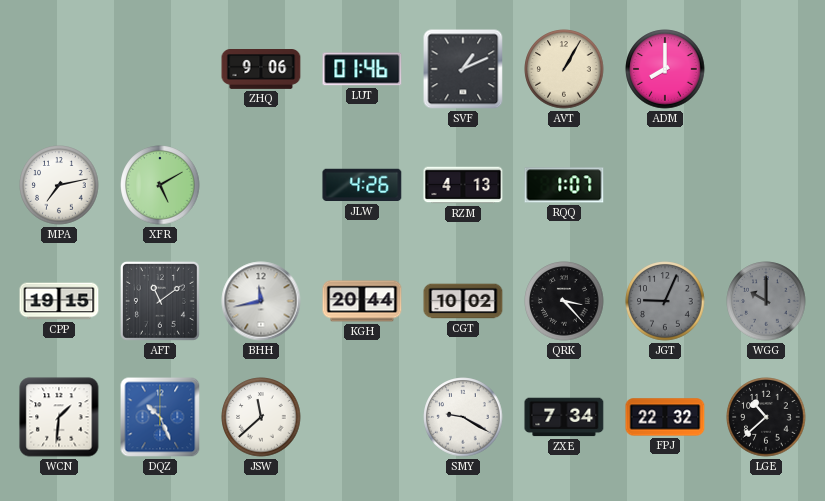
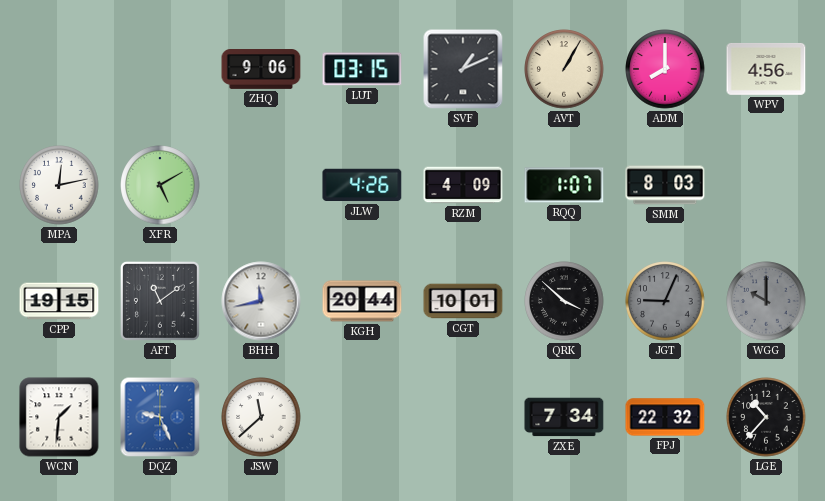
LUT: 01:46 -> 03:15 (362, 69)
WPV: none -> 4:56 (766, 69)
MPA: 7:13 -> 12:13 (59, 185)
RZM: 4:13 -> 4:09 (463, 185)
SMM: none -> 8:03 (665, 185)
CGT: 10:02 -> 10:01 (463, 301)
QRK: 3:23 -> 3:52 (564, 301)
DQZ: 10:26 -> 9:26 (160, 417)
SMY: 9:20 -> none (463, 417)
LGE: 10:38 -> 10:37 (766, 417)
